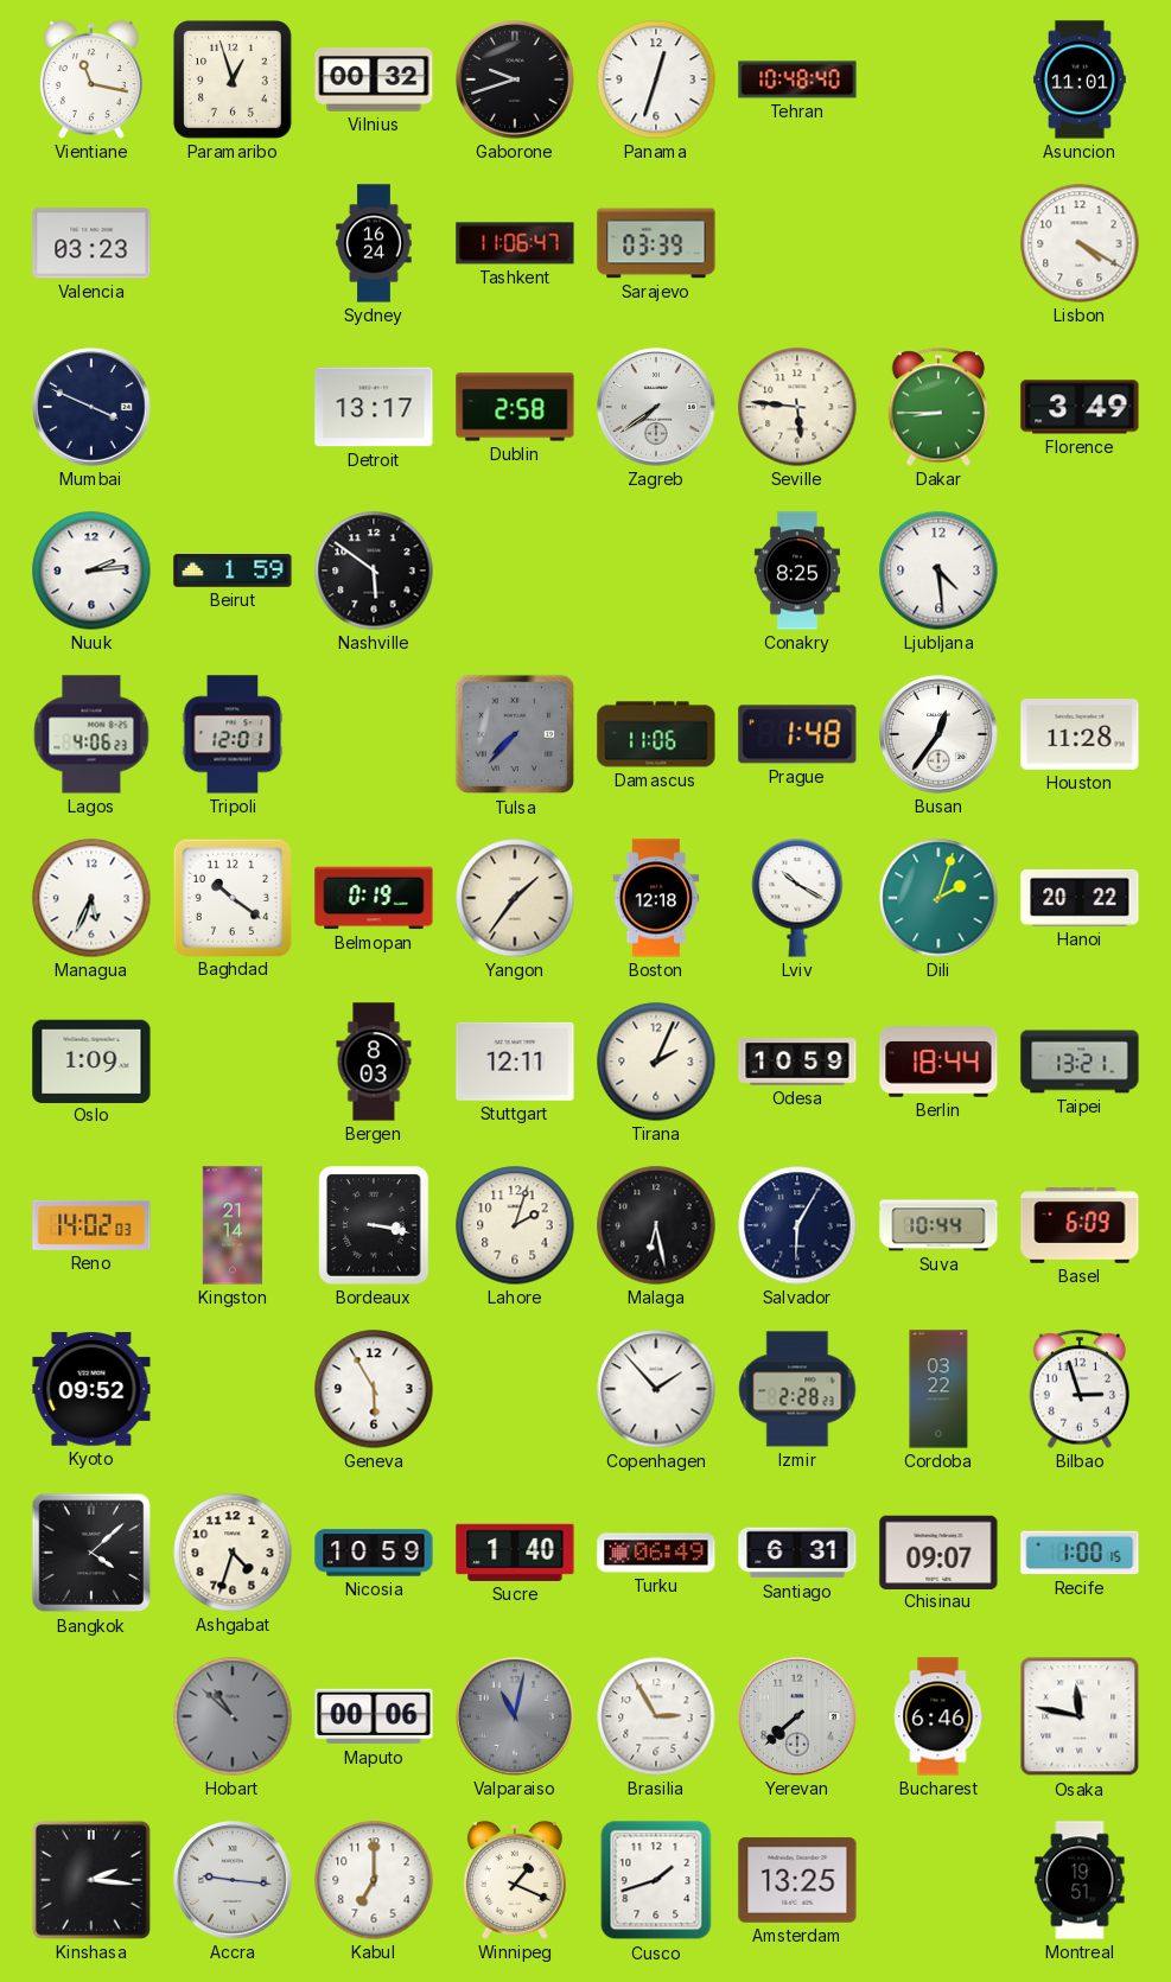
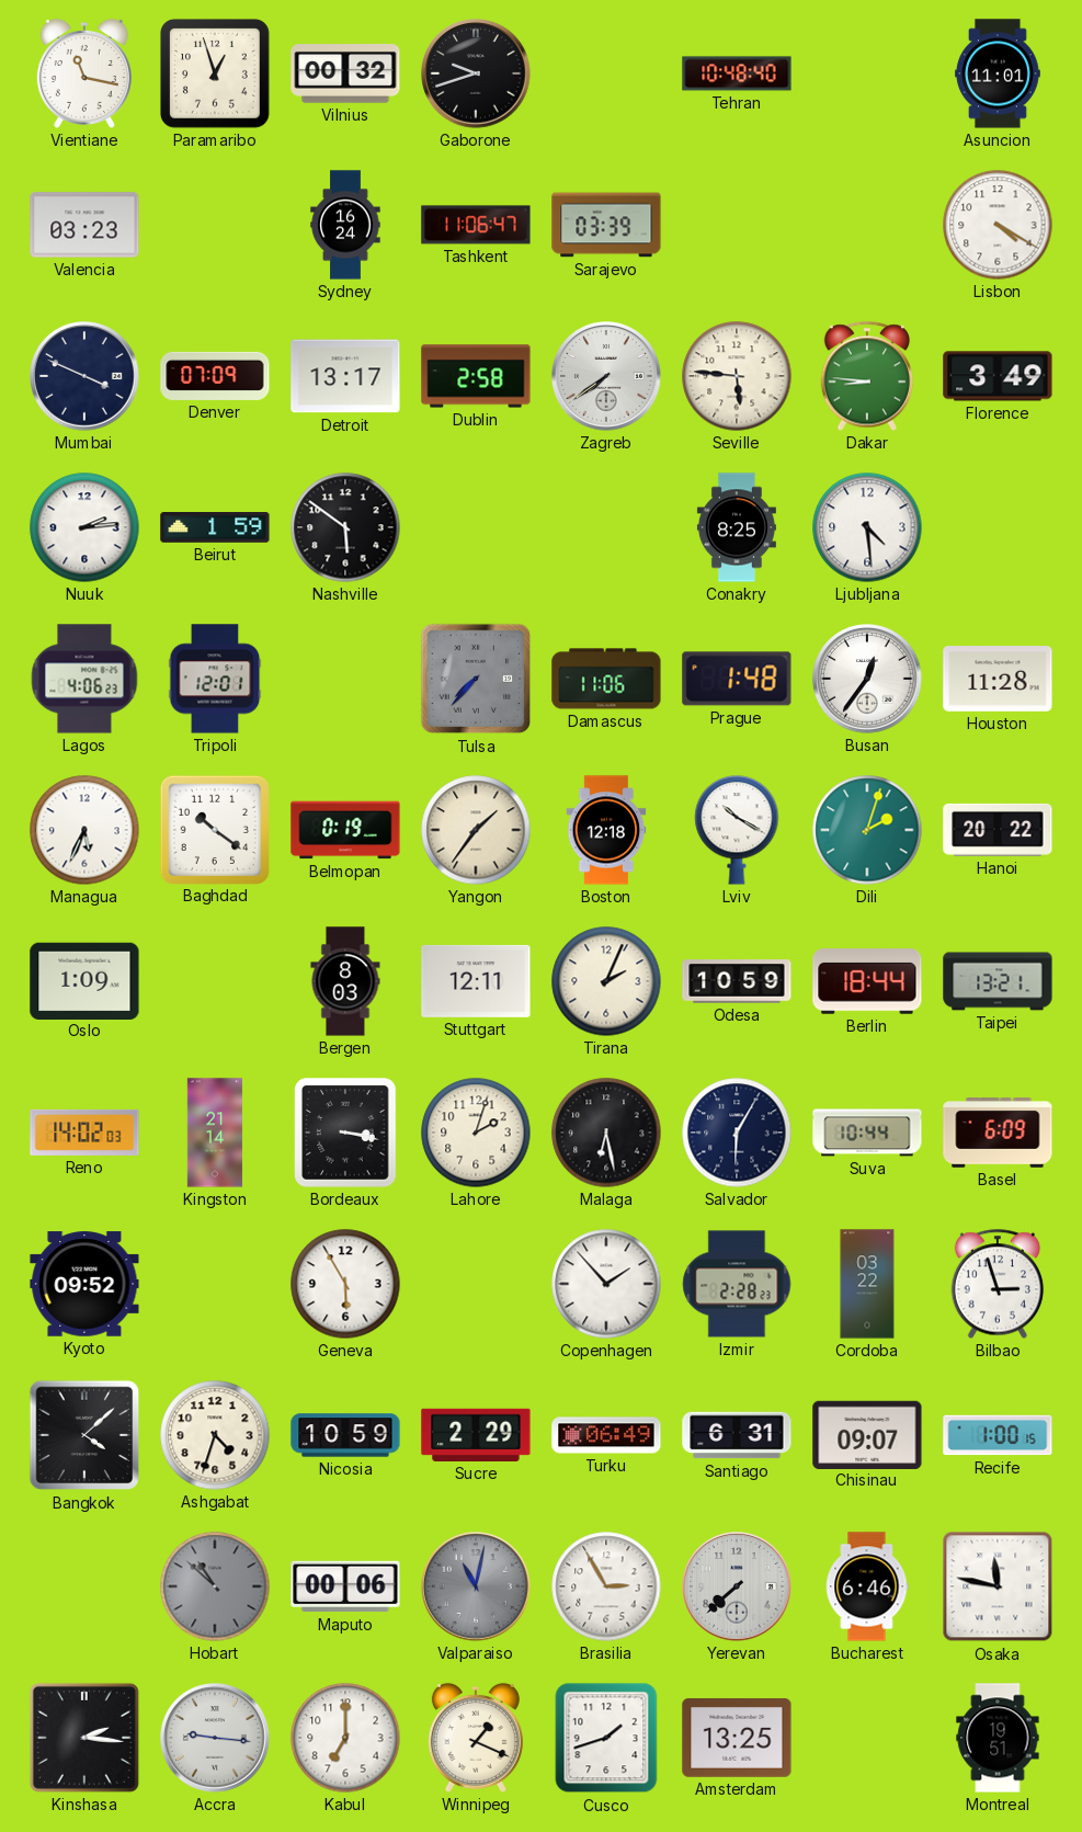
Panama: 12:33 -> none (656, 79)
Denver: none -> 07:09 (215, 376)
Dakar: 8:45 -> 8:46 (867, 376)
Sucre: 1:40 -> 2:29 (476, 1435)
